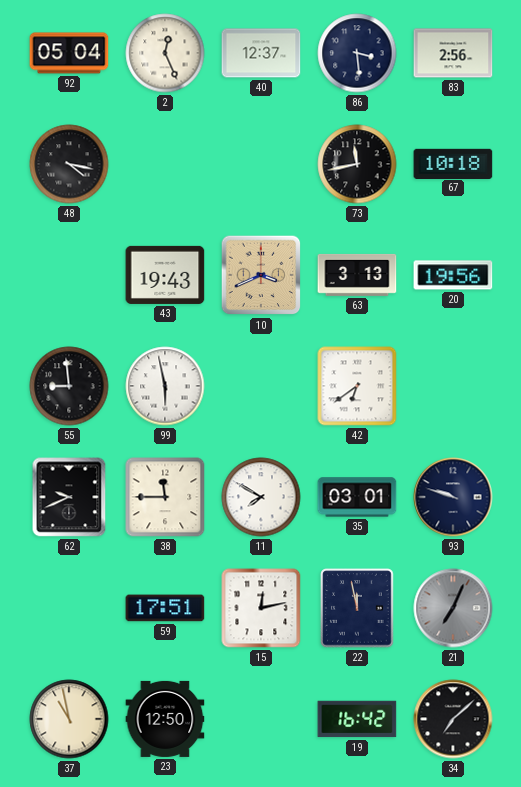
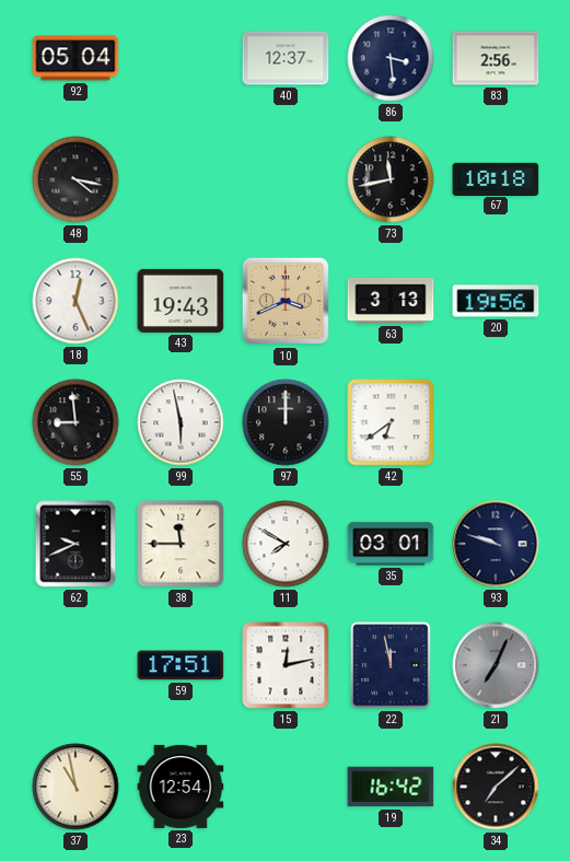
2: 12:26 -> none (165, 53)
18: none -> 12:26 (75, 301)
97: none -> 12:00 (286, 422)
23: 12:50 -> 12:54 (181, 787)
